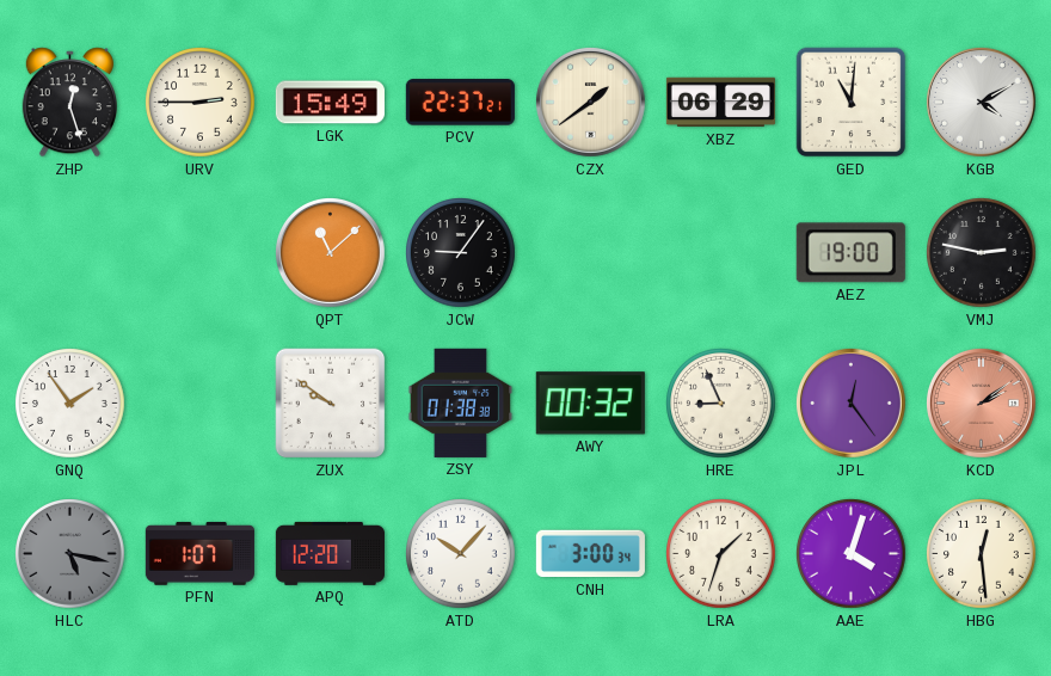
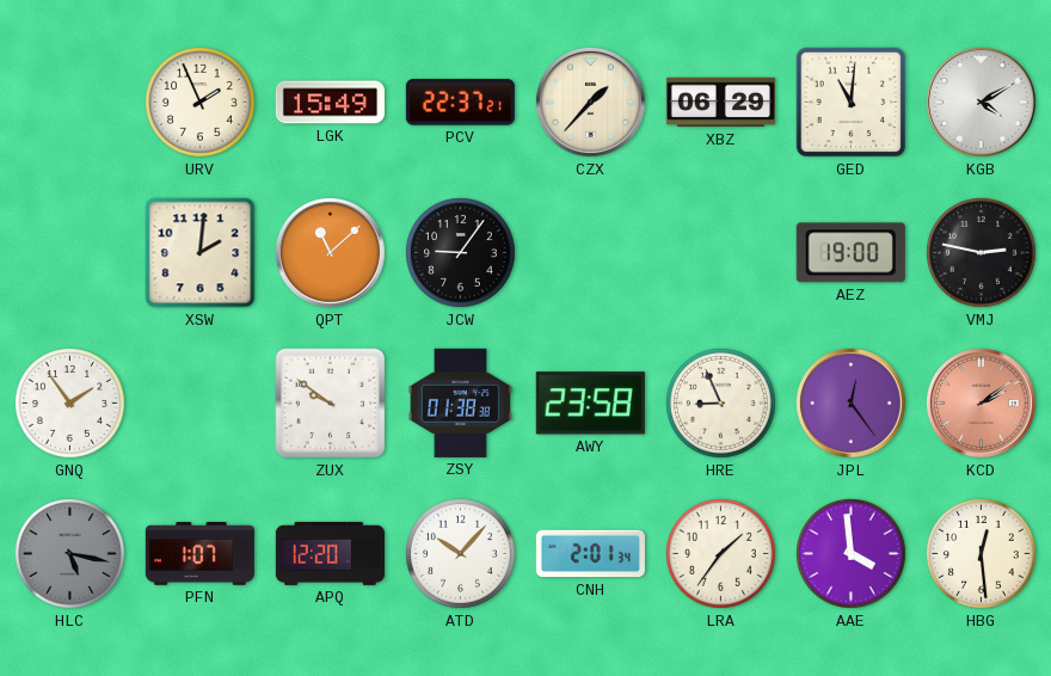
ZHP: 12:27 -> none (69, 103)
URV: 2:45 -> 1:56 (201, 103)
CZX: 1:39 -> 1:37 (591, 103)
XSW: none -> 2:01 (201, 253)
AWY: 00:32 -> 23:58 (590, 404)
CNH: 3:00 -> 2:01 (590, 554)
LRA: 1:33 -> 1:36 (721, 554)
AAE: 4:03 -> 3:59 (852, 554)
